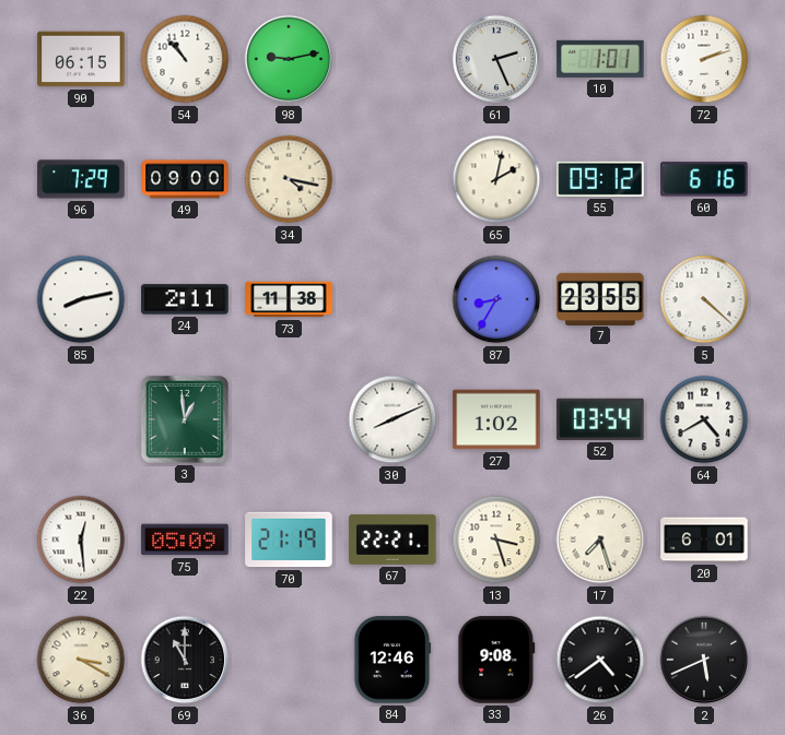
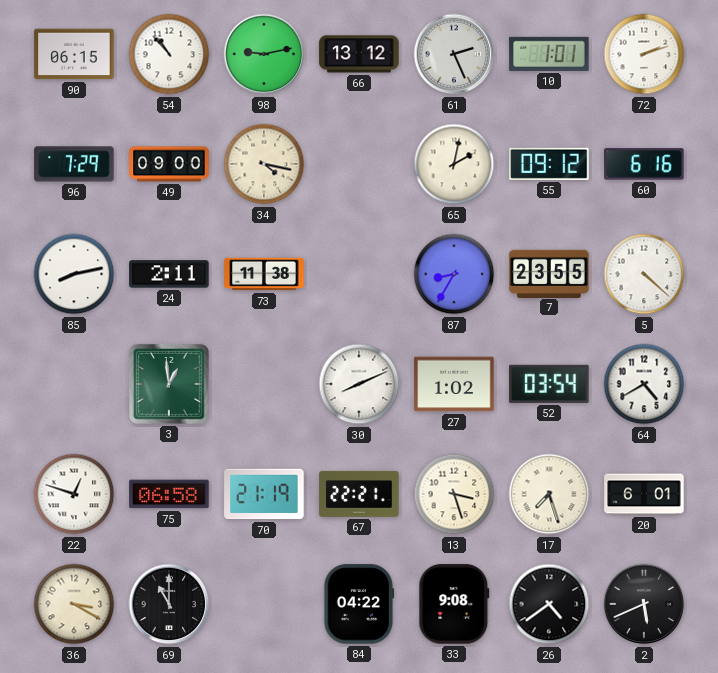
66: none -> 13:12 (359, 54)
22: 12:29 -> 12:48 (74, 494)
75: 05:09 -> 06:58 (169, 494)
84: 12:46 -> 04:22 (359, 604)
